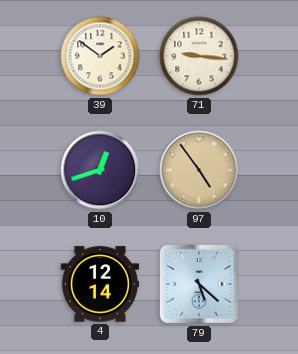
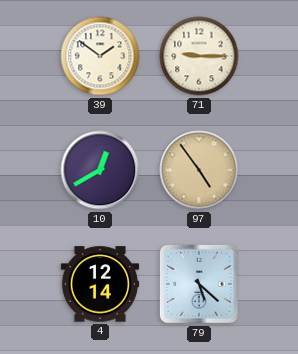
71: 9:16 -> 9:15 (199, 56)
10: 12:42 -> 12:40 (100, 170)
